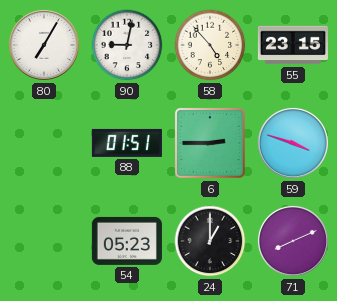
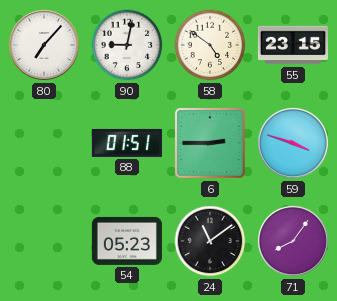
80: 7:05 -> 7:07 (44, 45)
58: 4:53 -> 4:51 (210, 45)
24: 1:00 -> 11:09 (210, 241)
71: 8:11 -> 8:06 (293, 241)
